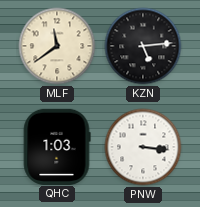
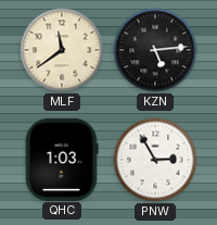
PNW: 3:16 -> 2:55 (155, 160)
